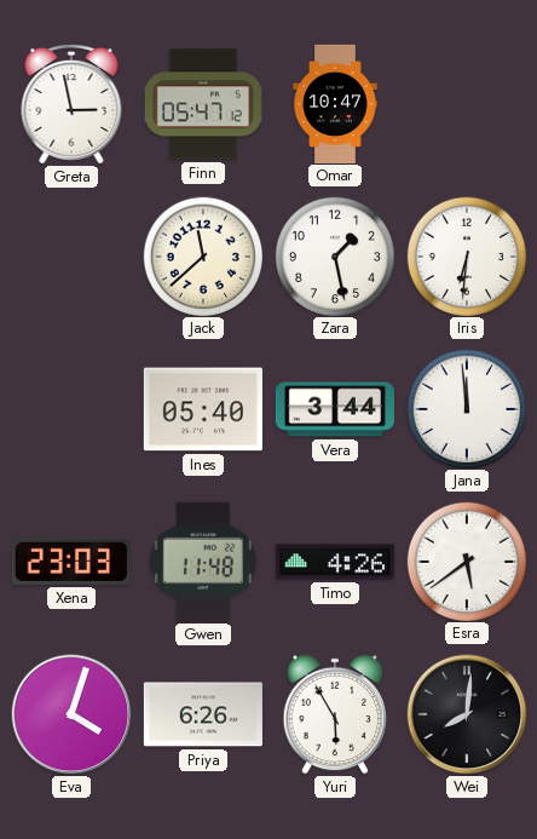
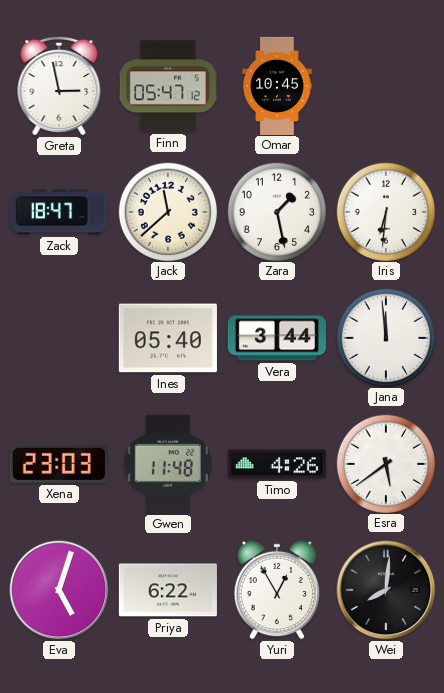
Omar: 10:47 -> 10:45 (277, 85)
Zack: none -> 18:47 (59, 212)
Eva: 4:03 -> 5:03 (59, 590)
Priya: 6:26 -> 6:22 (168, 590)
Yuri: 5:55 -> 12:55 (277, 590)
